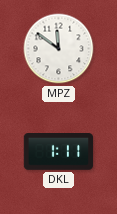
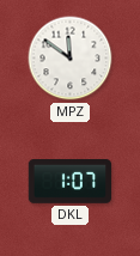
DKL: 1:11 -> 1:07 (71, 182)
